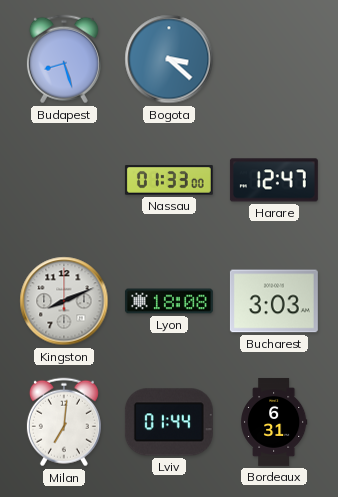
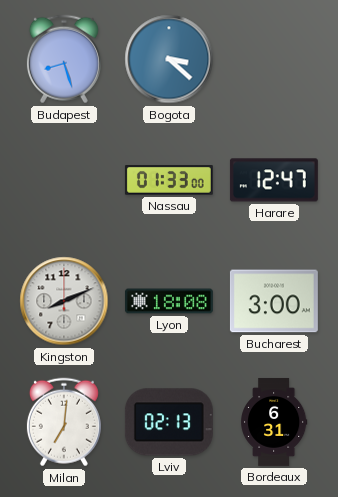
Bucharest: 3:03 -> 3:00 (274, 301)
Lviv: 01:44 -> 02:13 (169, 422)
